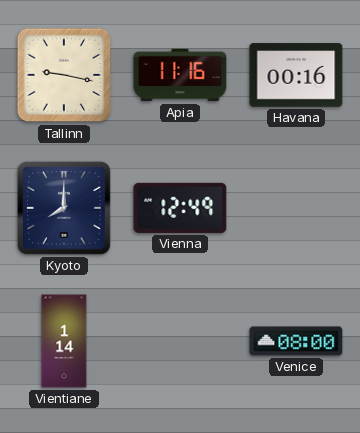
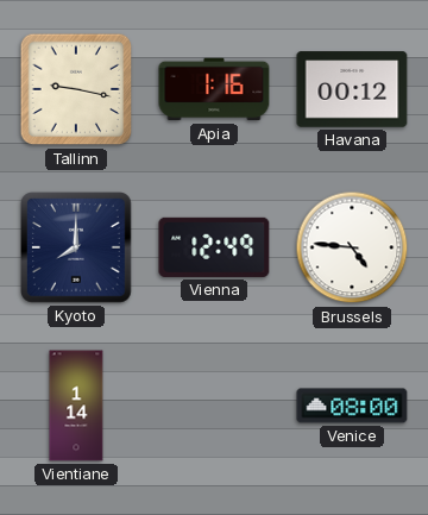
Apia: 11:16 -> 1:16 (214, 89)
Havana: 00:16 -> 00:12 (352, 89)
Brussels: none -> 4:46 (352, 247)
